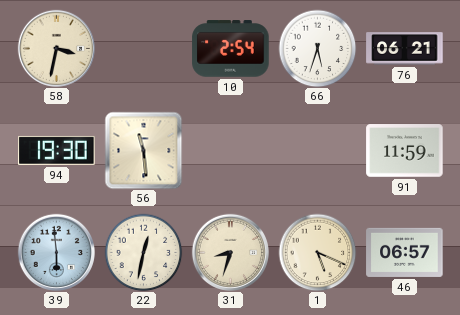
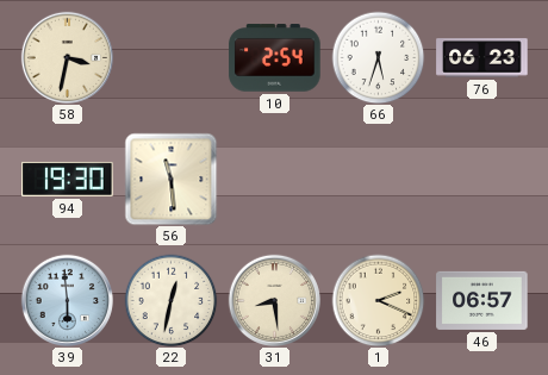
76: 06:21 -> 06:23 (482, 58)
91: 11:59 -> none (405, 151)
31: 8:33 -> 8:29 (274, 300)
1: 5:19 -> 2:19 (378, 300)
